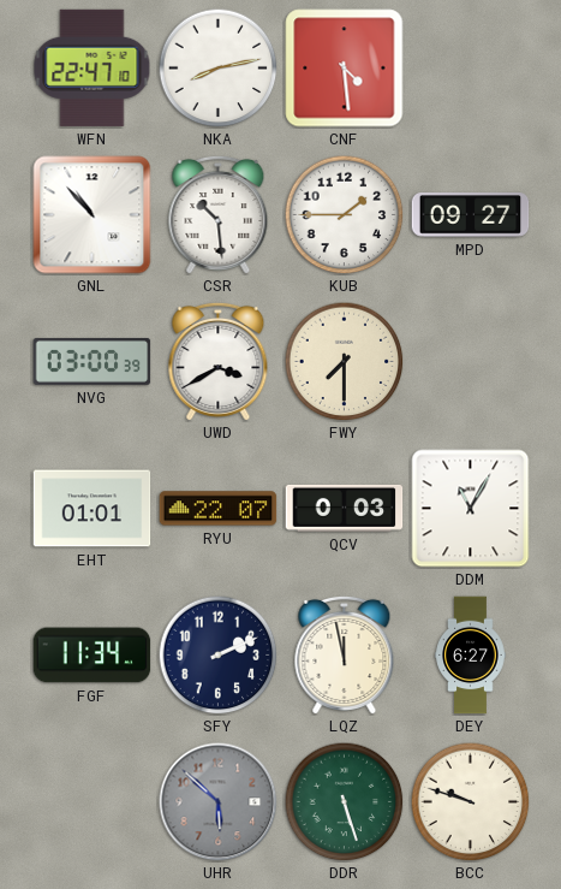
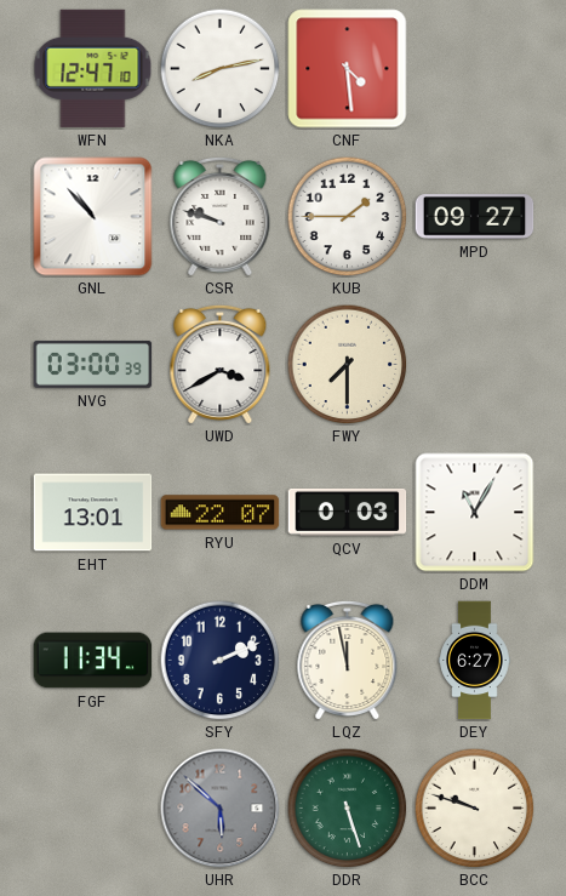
WFN: 22:47 -> 12:47 (93, 68)
CSR: 10:29 -> 9:48 (221, 216)
EHT: 01:01 -> 13:01 (93, 513)
